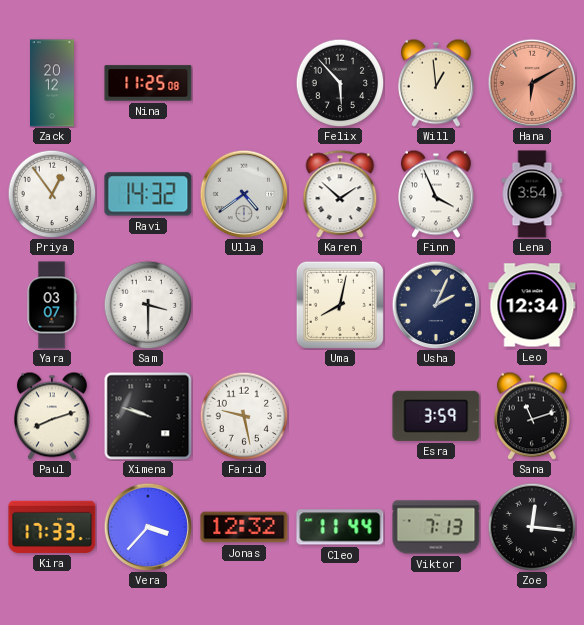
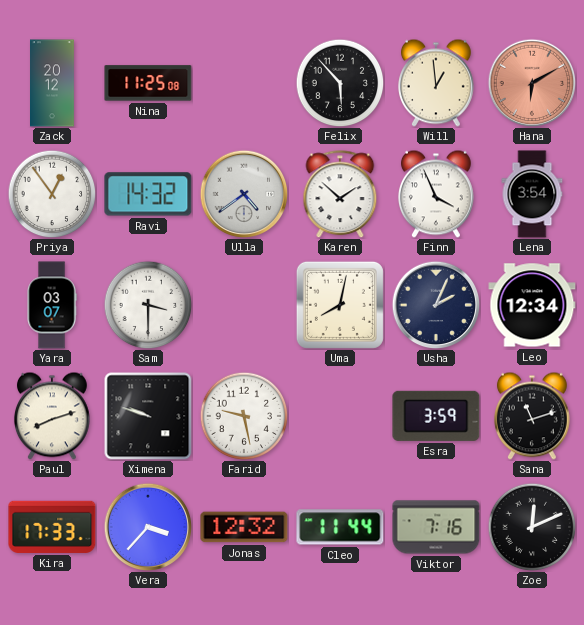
Viktor: 7:13 -> 7:16 (436, 527)
Zoe: 12:16 -> 12:11 (532, 527)
